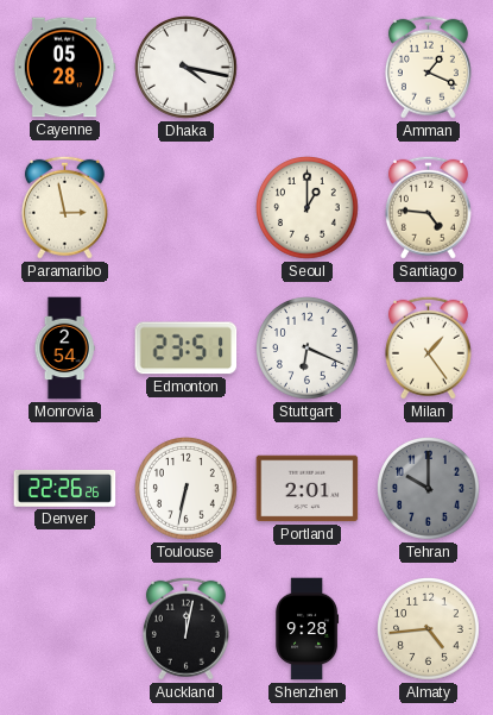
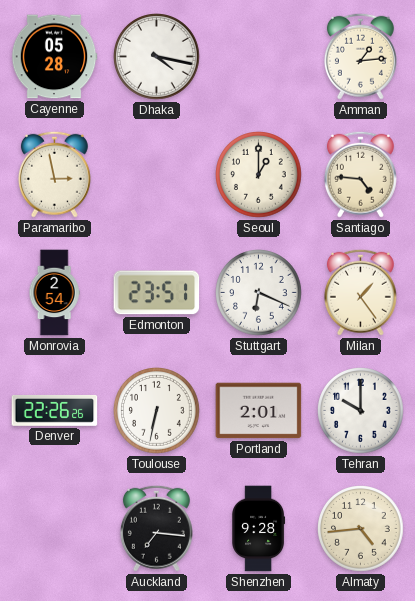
Amman: 1:19 -> 1:14 (360, 56)
Tehran dial: grey -> white (361, 411)
Auckland: 12:02 -> 7:16 (156, 528)
